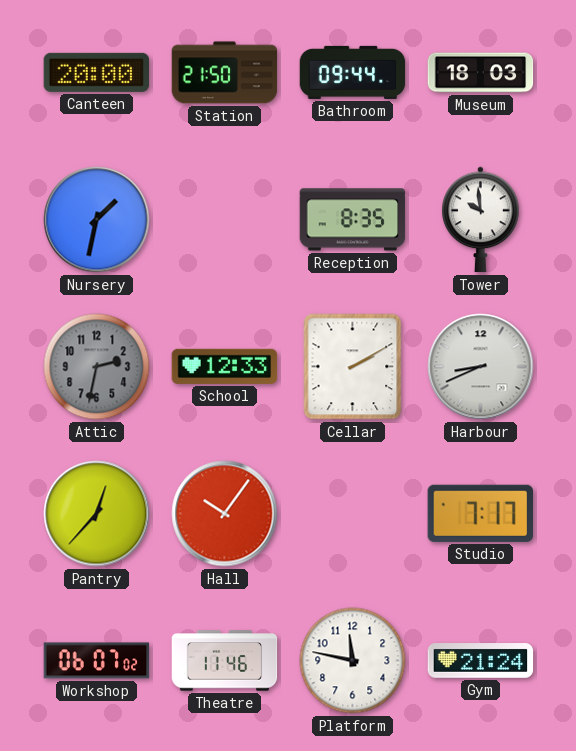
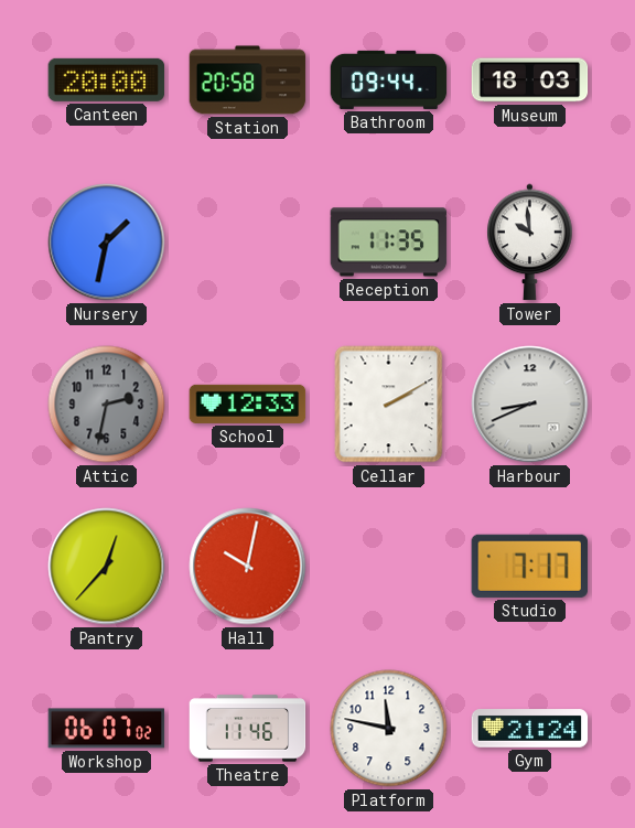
Station: 21:50 -> 20:58 (248, 80)
Reception: 8:35 -> 11:35 (389, 243)
Hall: 10:06 -> 10:02 (248, 567)
